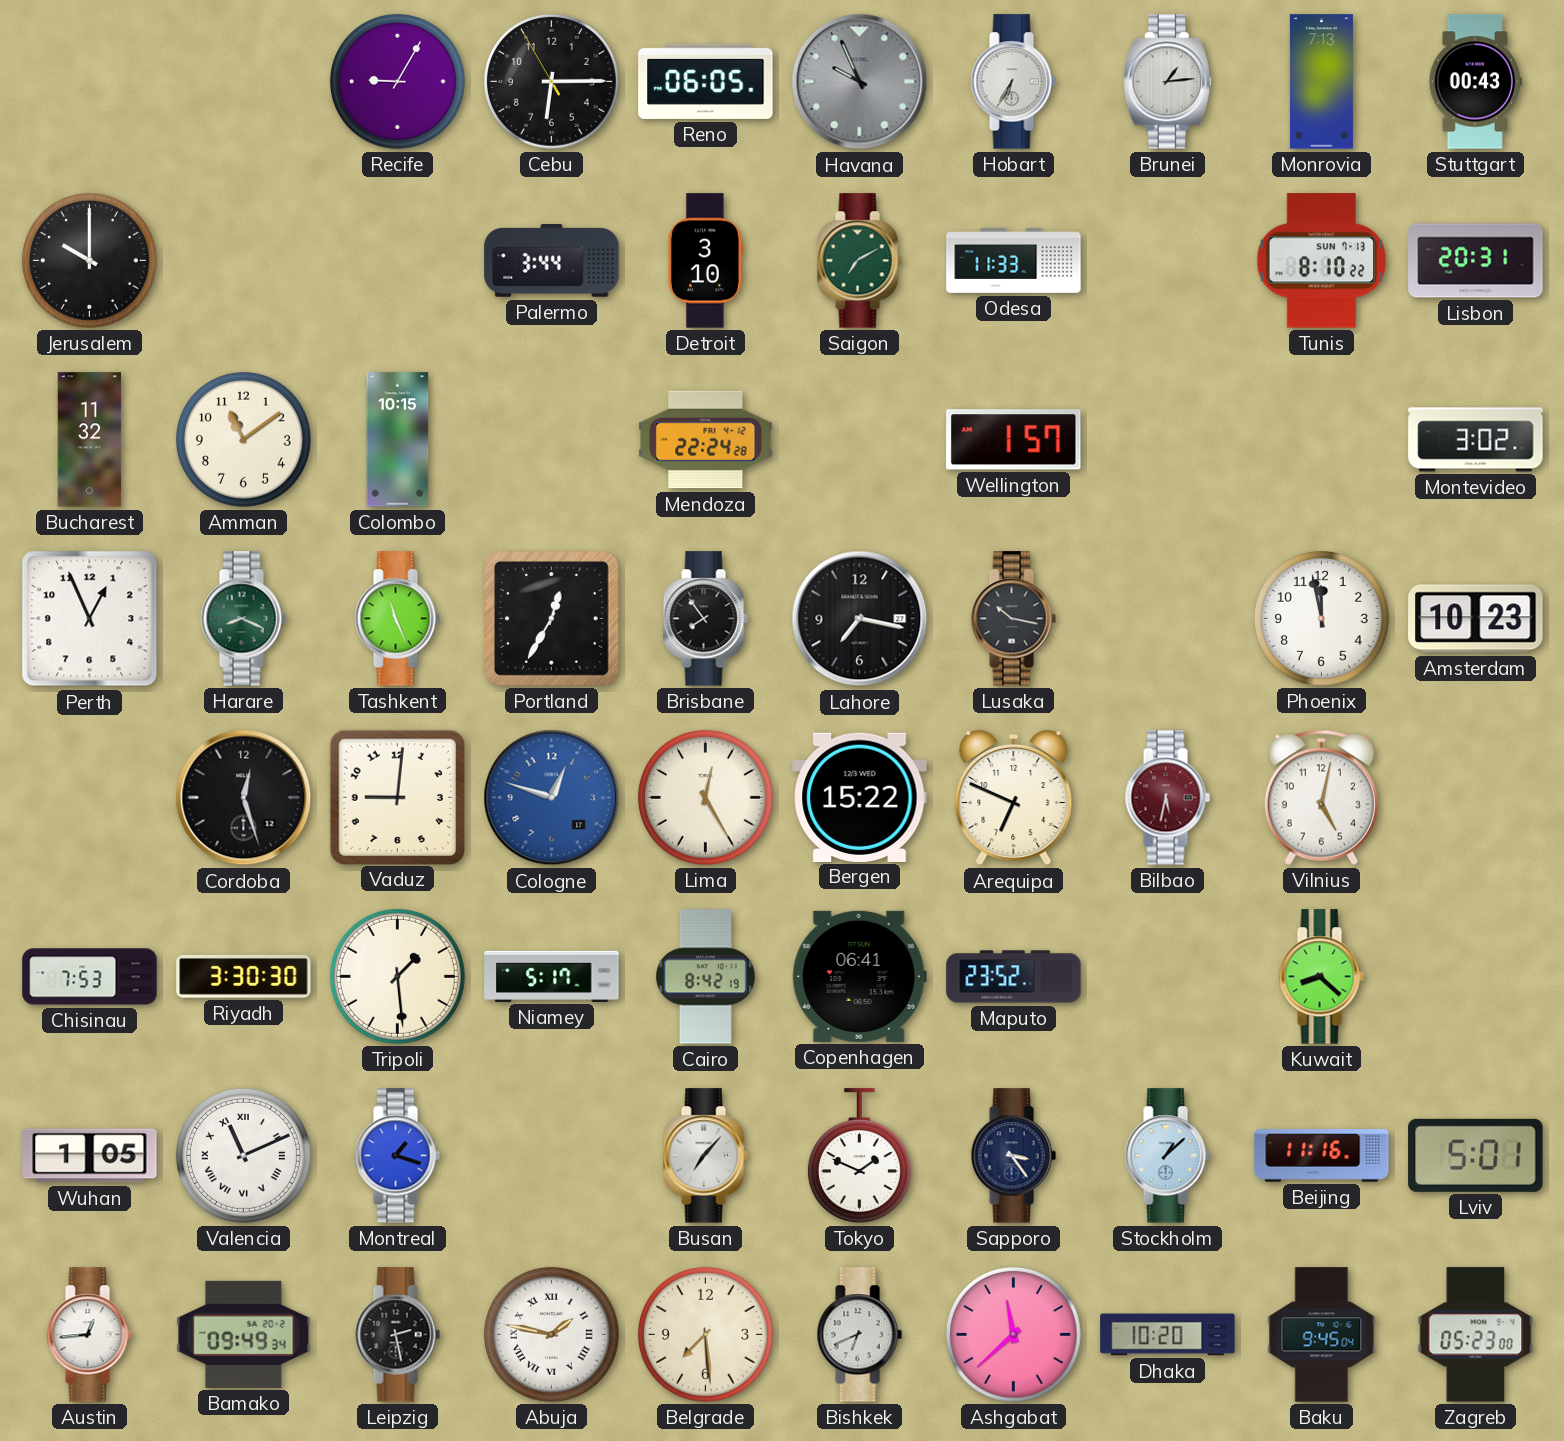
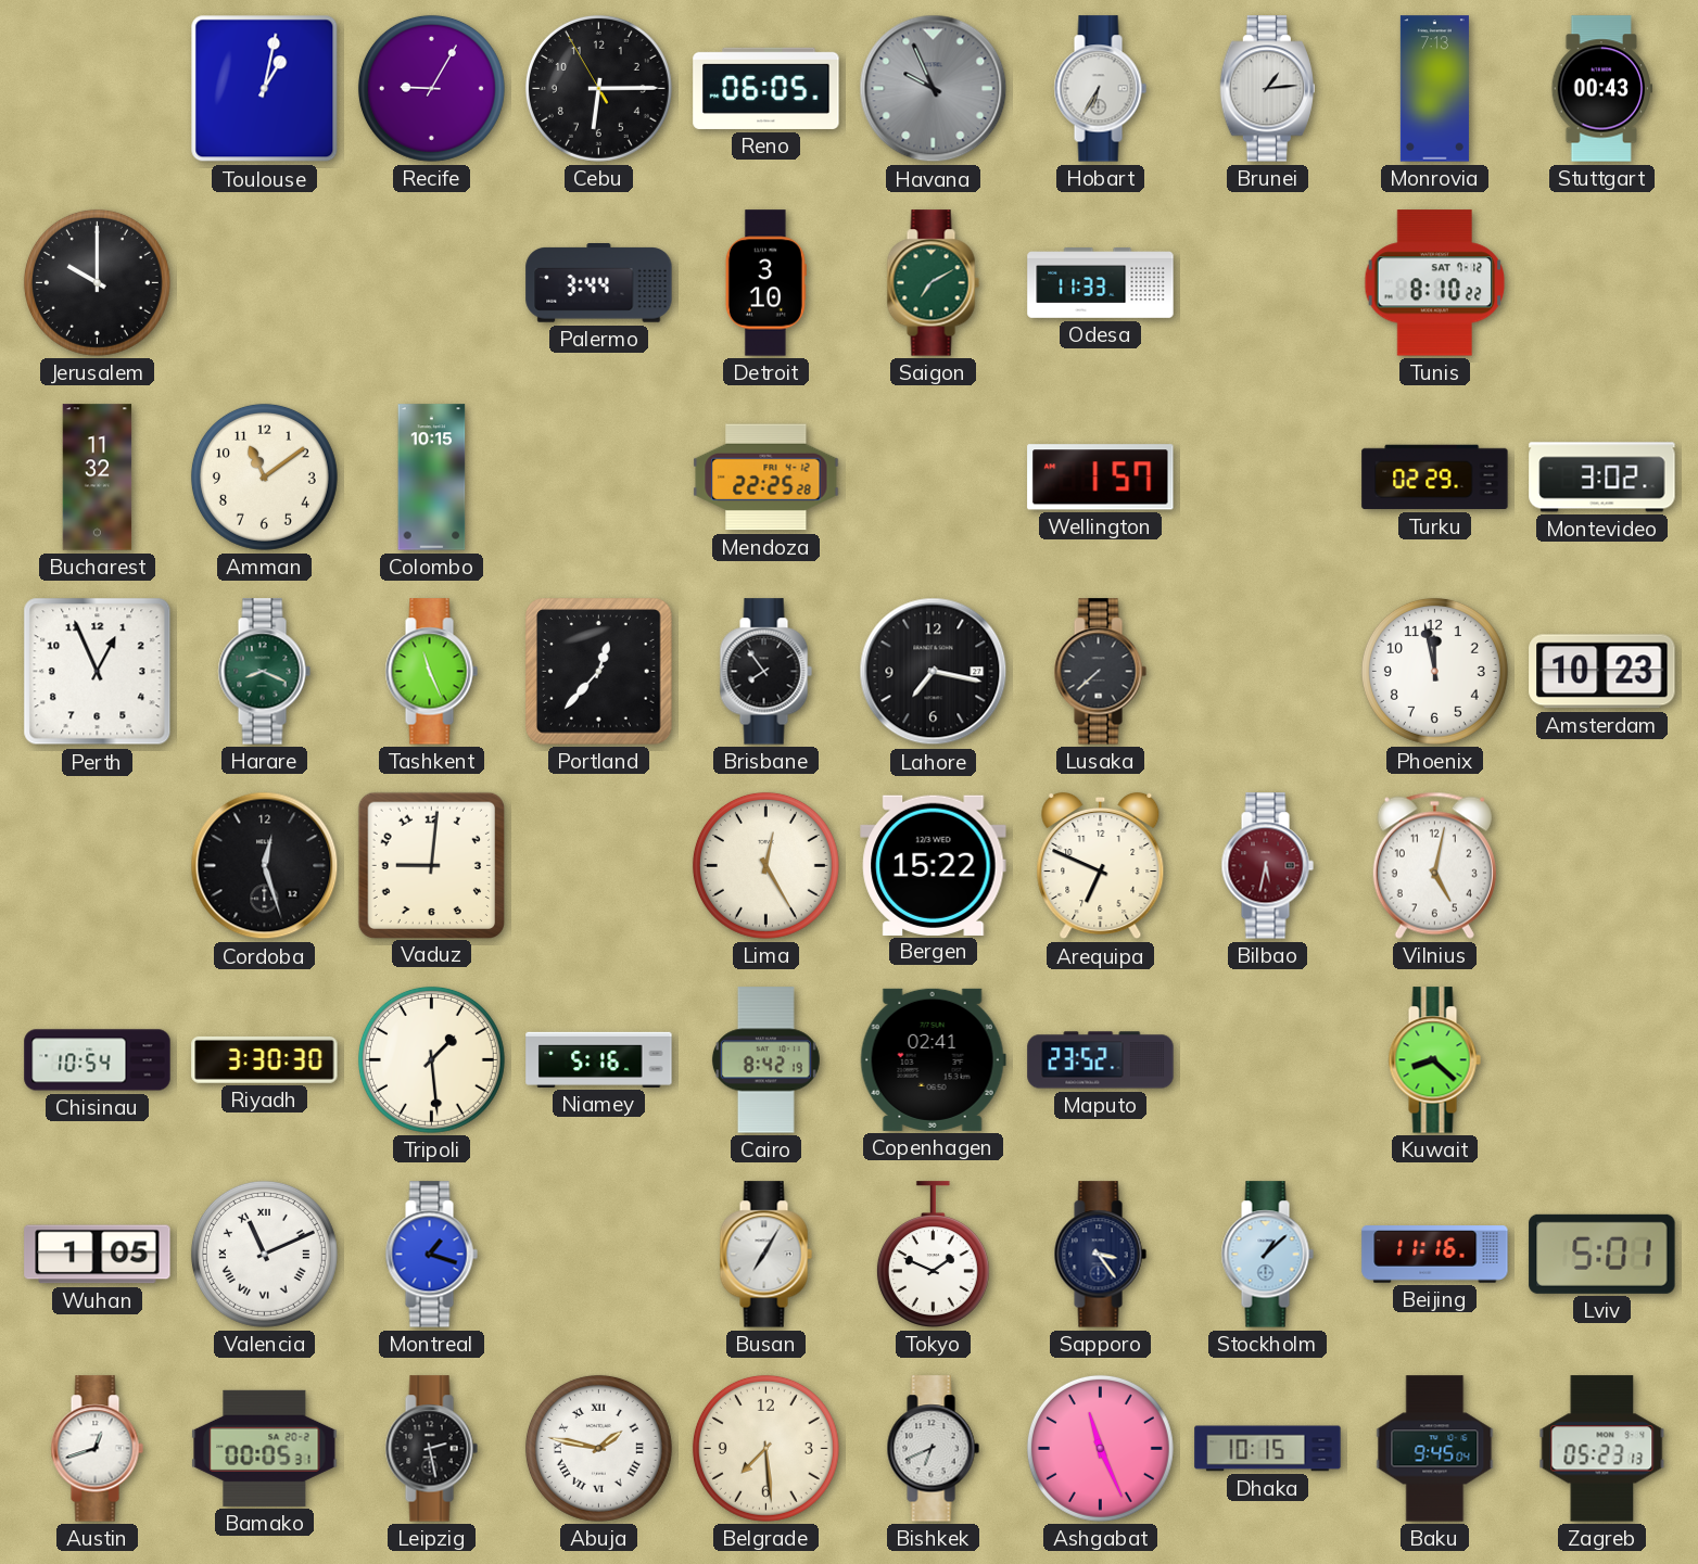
Toulouse: none -> 1:02 (265, 89)
Tunis date: SUN 7-13 -> SAT 7-12 (1435, 283)
Lisbon: 20:31 -> none (1476, 261)
Mendoza: 22:24 -> 22:25 (766, 478)
Turku: none -> 02:29 (1435, 478)
Portland: 12:35 -> 12:37 (599, 672)
Lusaka: 10:17 -> 7:38 (1100, 672)
Cologne: 12:48 -> none (552, 798)
Chisinau: 7:53 -> 10:54 (98, 1060)
Niamey: 5:17 -> 5:16 (599, 1059)
Copenhagen: 06:41 -> 02:41 (933, 1059)
Busan: 7:07 -> 7:05 (765, 1255)
Austin: 12:44 -> 12:42 (97, 1449)
Bamako: 09:49 -> 00:05 (265, 1448)
Ashgabat: 11:38 -> 11:26 (1100, 1448)
Dhaka: 10:20 -> 10:15 (1268, 1449)
Zagreb: 05:23:00 -> 05:23:13 (1602, 1449)
